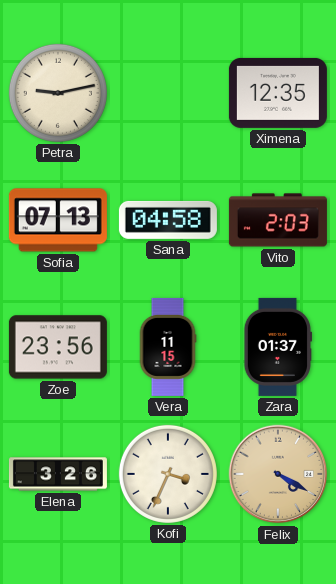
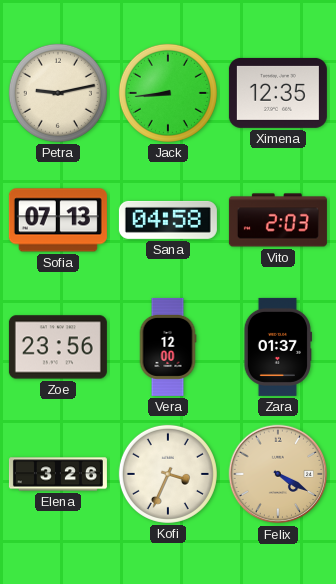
Jack: none -> 8:44 (168, 93)
Vera: 11:15 -> 12:00 (168, 347)
